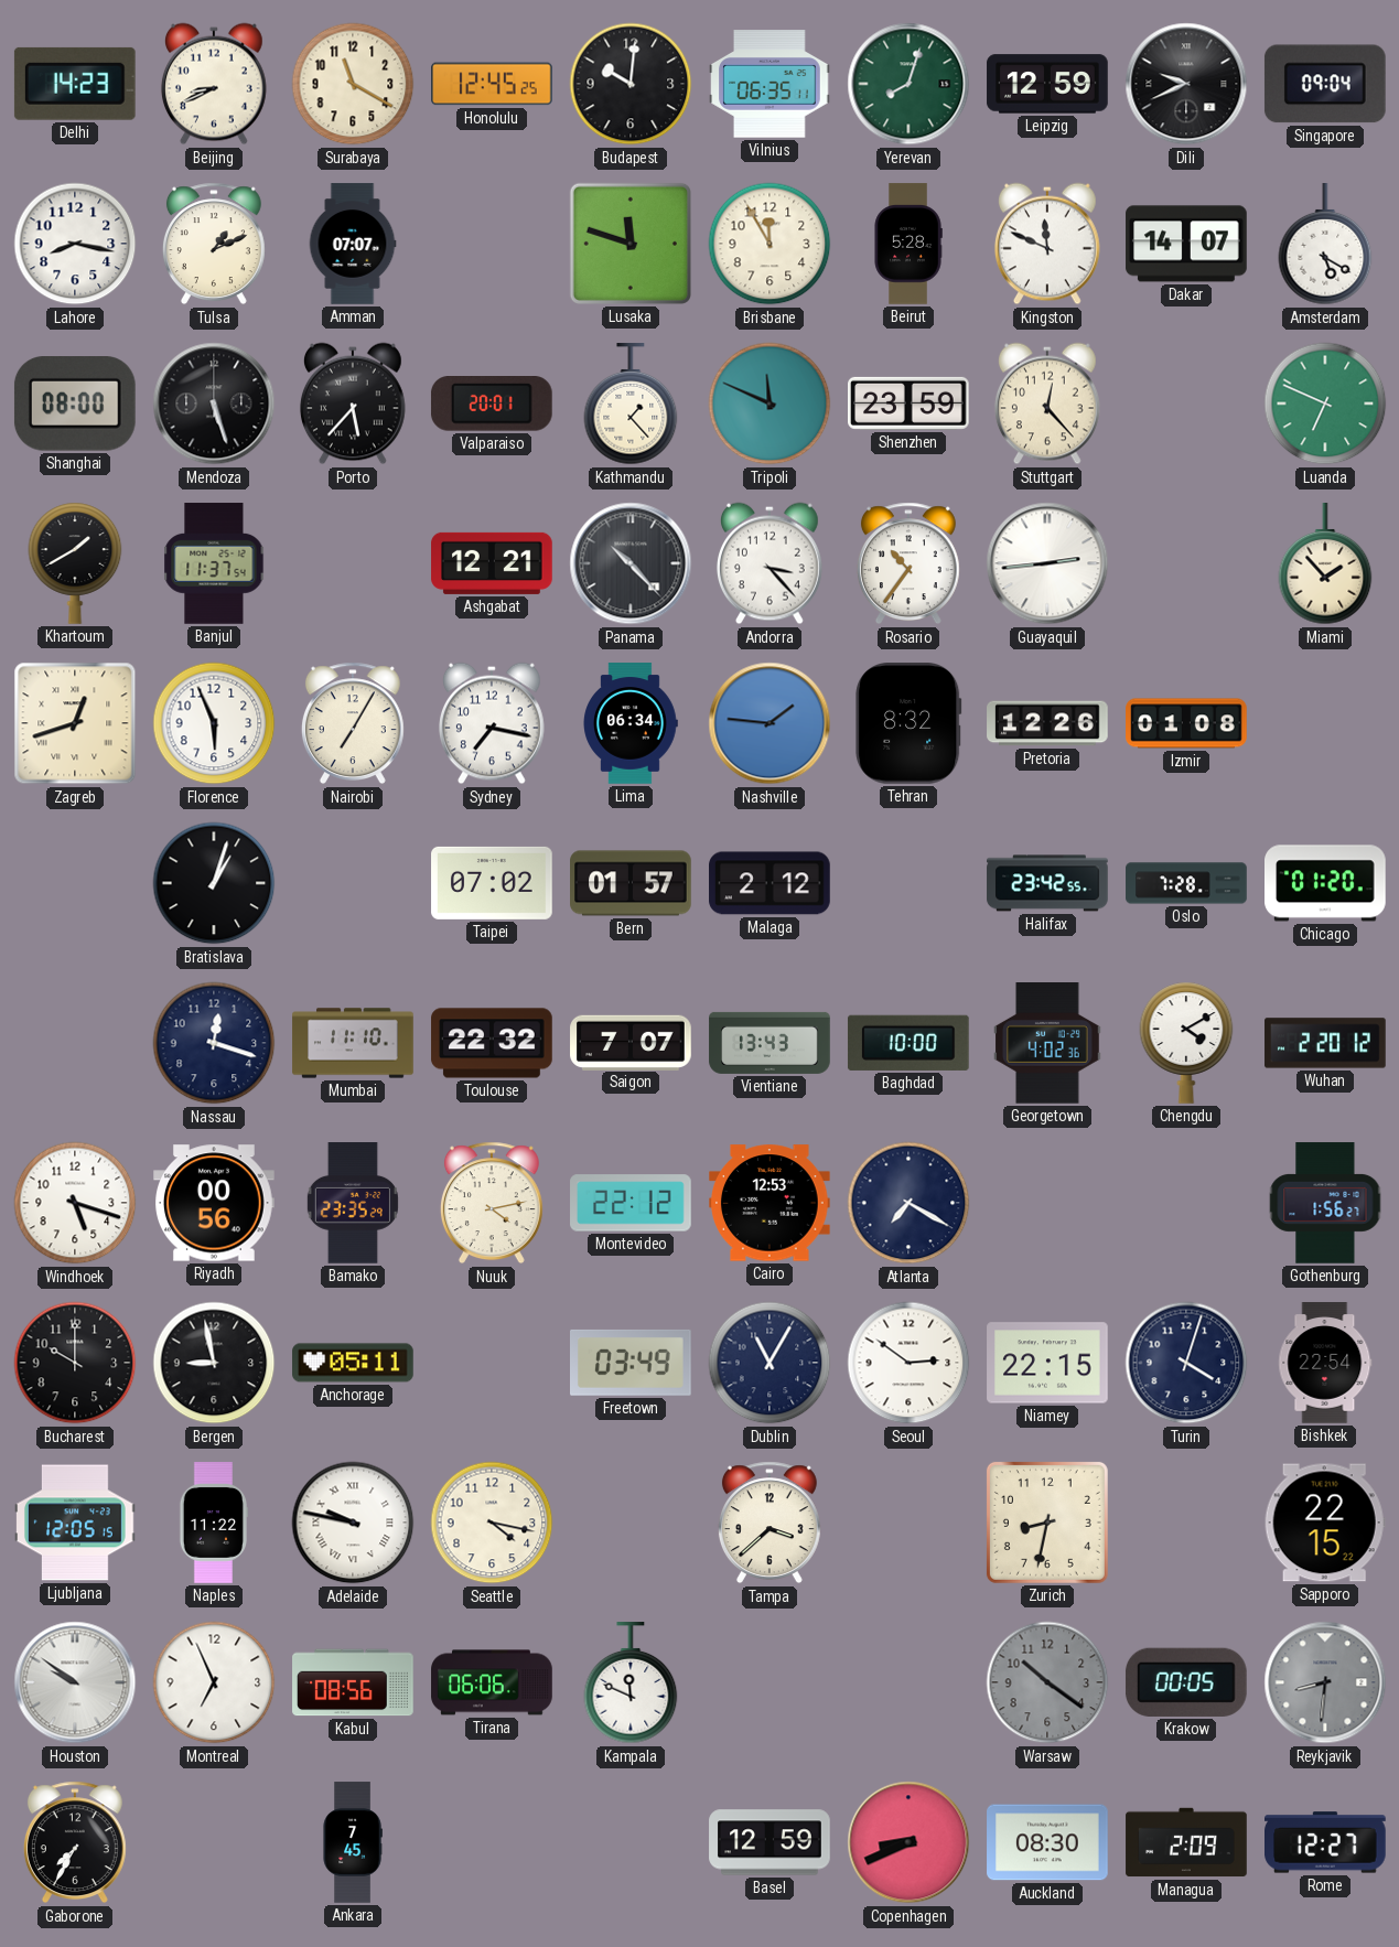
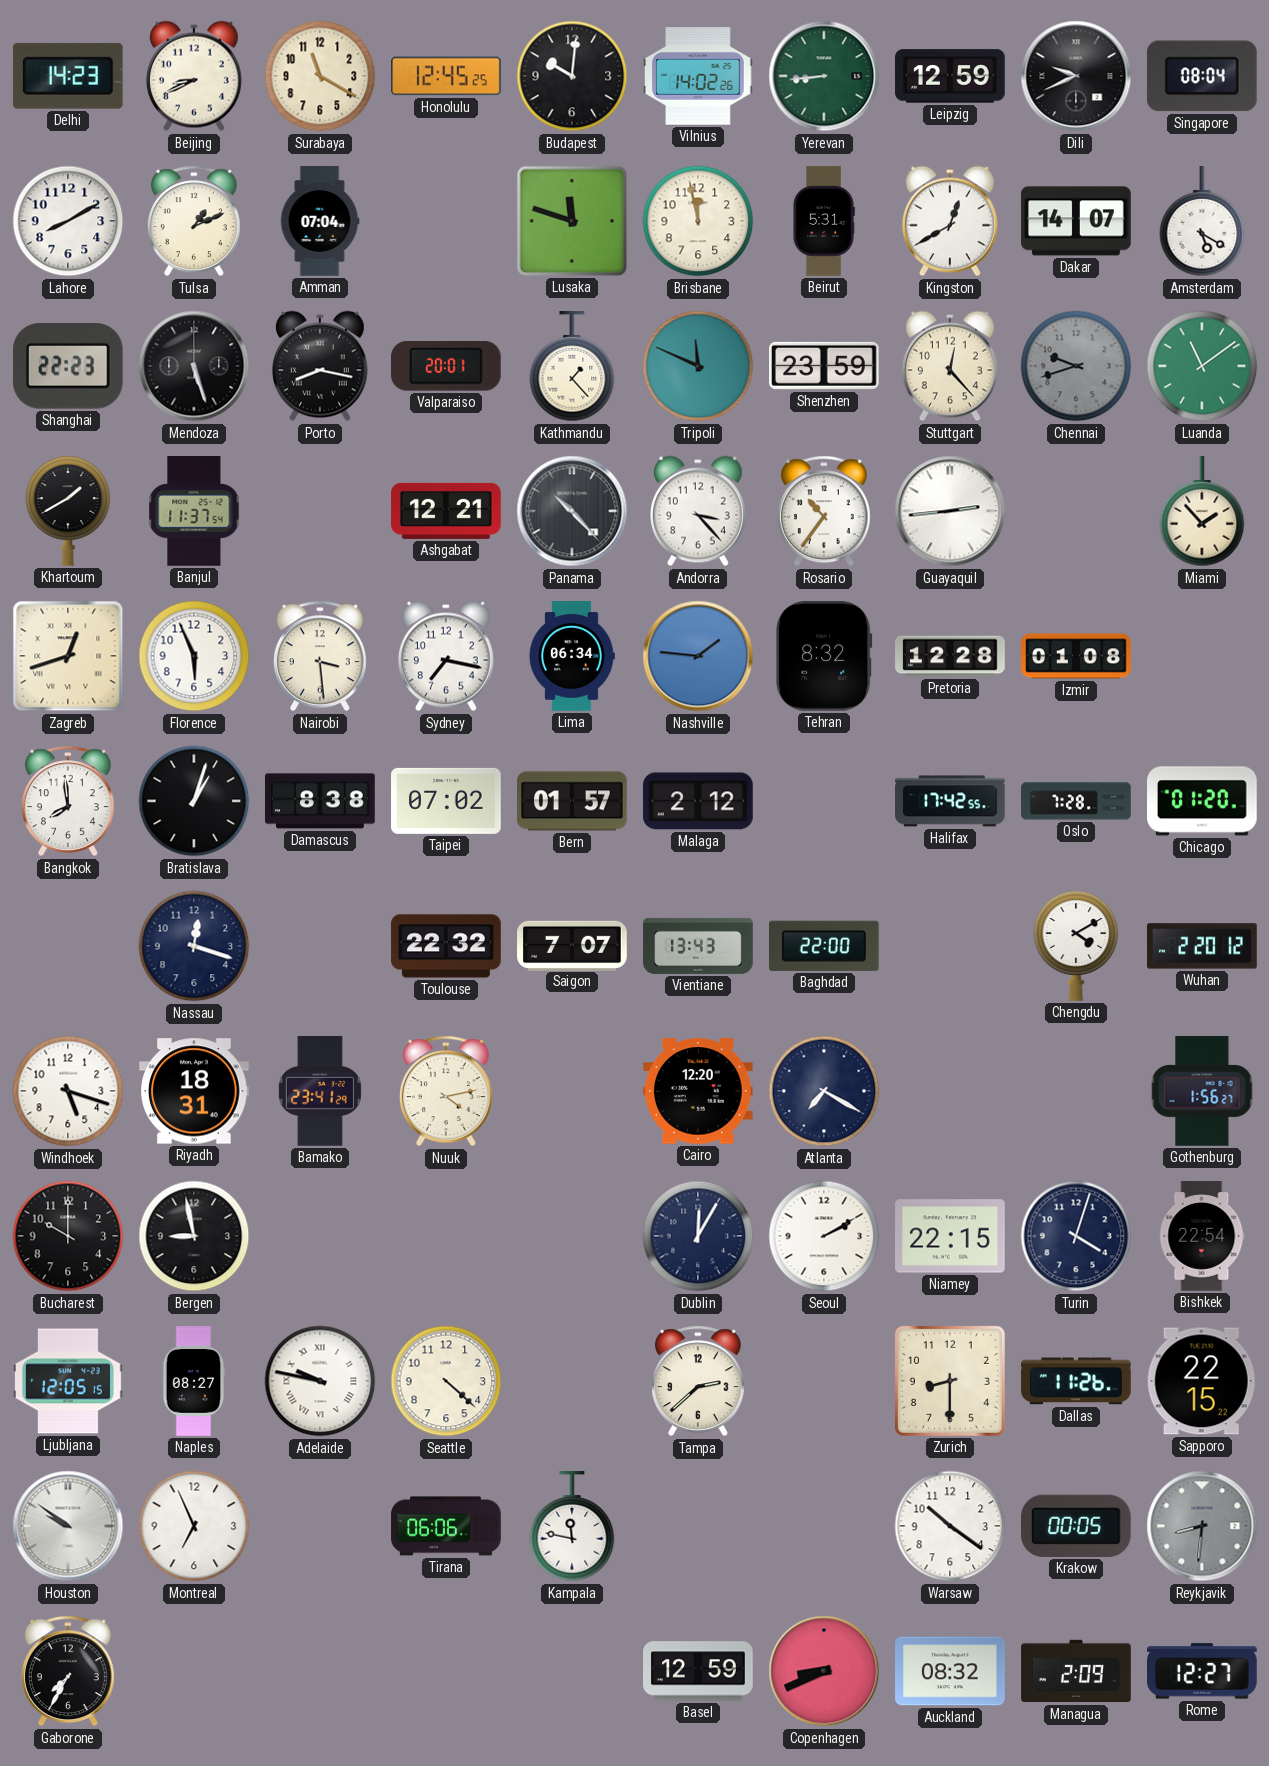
Vilnius: 06:35 -> 14:02 (698, 76)
Yerevan: 8:03 -> 8:44 (824, 76)
Singapore: 09:04 -> 08:04 (1202, 76)
Lahore: 8:17 -> 8:10 (68, 221)
Amman: 07:07 -> 07:04 (320, 221)
Brisbane: 11:55 -> 11:58 (698, 221)
Beirut: 5:28 -> 5:31 (824, 221)
Kingston: 11:49 -> 12:40 (950, 221)
Shanghai: 08:00 -> 22:23 (68, 366)
Porto: 5:37 -> 8:17 (320, 366)
Chennai: none -> 9:42 (1076, 366)
Luanda: 6:49 -> 11:09 (1202, 366)
Nairobi: 7:05 -> 3:29 (320, 656)
Pretoria: 12:26 -> 12:28 (950, 656)
Bangkok: none -> 7:59 (68, 801)
Damascus: none -> 8:38 (320, 801)
Halifax: 23:42 -> 17:42 (950, 801)
Mumbai: 11:10 -> none (353, 1043)
Baghdad: 10:00 -> 22:00 (824, 946)
Georgetown: 4:02 -> none (1048, 1044)
Riyadh: 00:56 -> 18:31 (195, 1091)
Bamako: 23:35 -> 23:41 (320, 1091)
Montevideo: 22:12 -> none (631, 1203)
Cairo: 12:53 -> 12:20 (699, 1091)
Anchorage: 05:11 -> none (353, 1363)
Freetown: 03:49 -> none (632, 1363)
Dublin: 11:05 -> 12:05 (698, 1236)
Seoul: 2:51 -> 2:10 (824, 1236)
Naples: 11:22 -> 08:27 (193, 1381)
Seattle: 4:17 -> 4:22 (446, 1381)
Tampa: 3:38 -> 2:38 (698, 1381)
Zurich: 8:32 -> 8:30 (950, 1381)
Dallas: none -> 11:26 (1076, 1381)
Kabul: 08:56 -> none (353, 1682)
Kampala: 11:49 -> 11:47 (572, 1527)
Warsaw dial: grey -> white (950, 1526)
Ankara: 7:45 -> none (353, 1842)
Auckland: 08:30 -> 08:32 (950, 1671)
